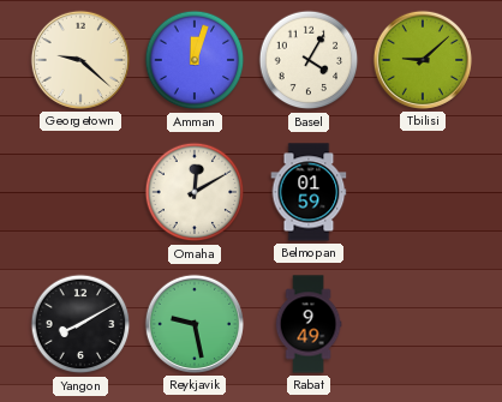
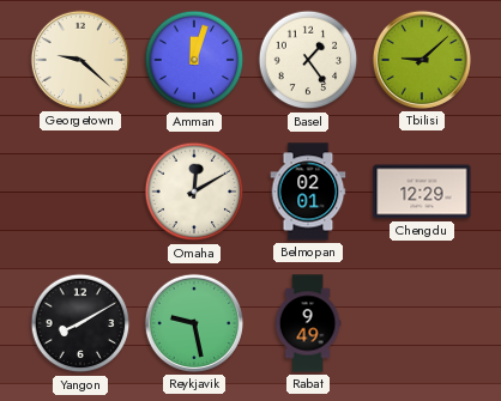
Basel: 4:05 -> 1:24 (308, 60)
Belmopan: 01:59 -> 02:01 (308, 192)
Chengdu: none -> 12:29 (422, 192)
